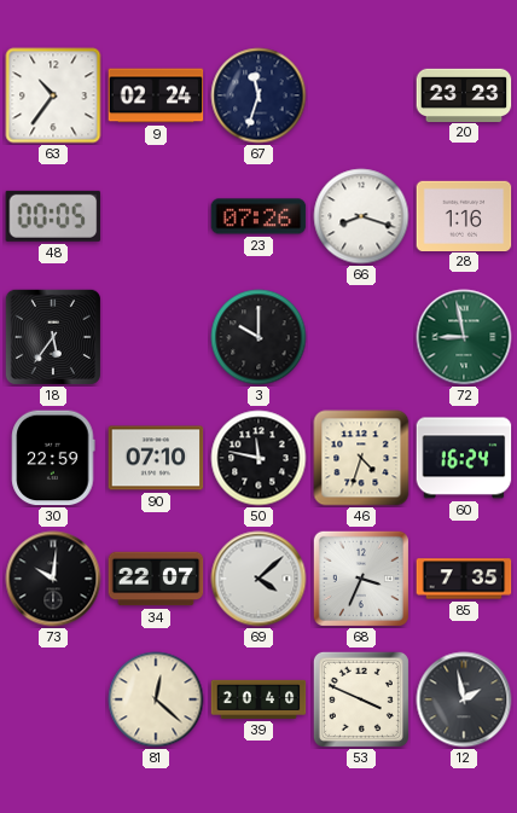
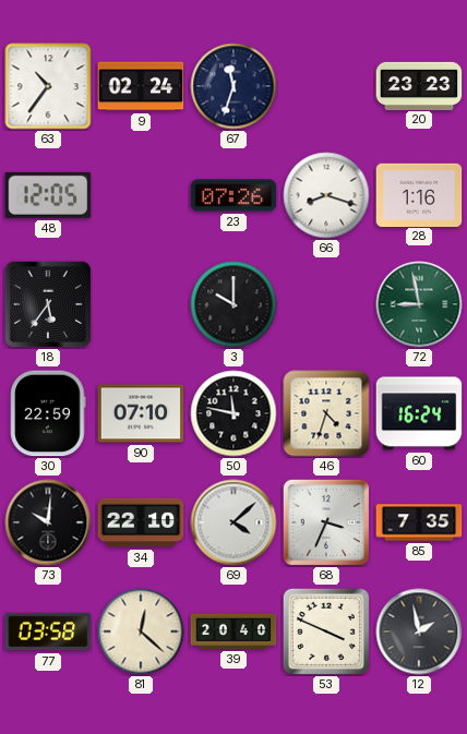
48: 00:05 -> 12:05 (48, 195)
34: 22:07 -> 22:10 (141, 522)
77: none -> 03:58 (48, 631)
